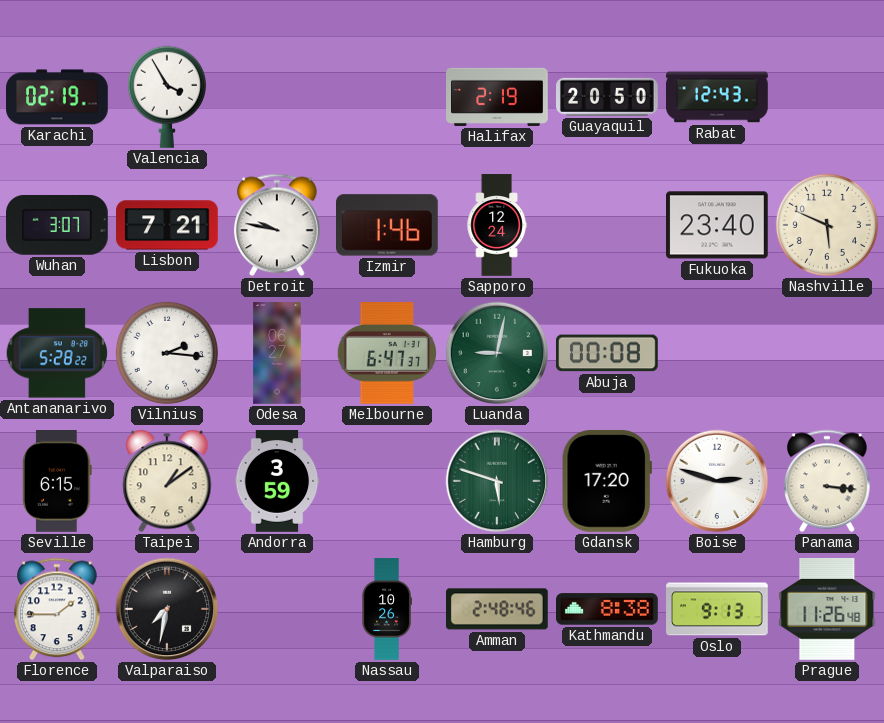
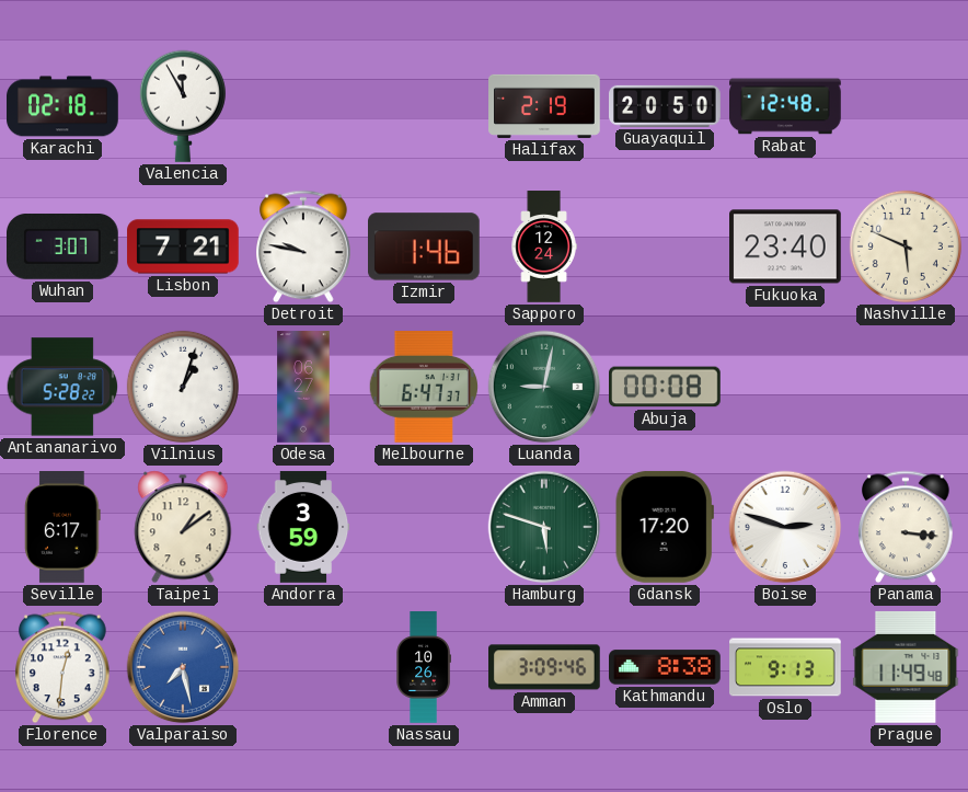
Karachi: 02:19 -> 02:18 (64, 106)
Valencia: 3:55 -> 11:55 (183, 106)
Rabat: 12:43 -> 12:48 (786, 106)
Vilnius: 2:16 -> 1:03 (183, 387)
Seville: 6:15 -> 6:17 (64, 528)
Florence: 1:45 -> 12:31 (64, 667)
Valparaiso: 7:32 -> 7:28 (183, 667)
Valparaiso dial: black -> blue (183, 667)
Amman: 2:48 -> 3:09 (545, 667)
Prague: 11:26 -> 11:49 (906, 667)
